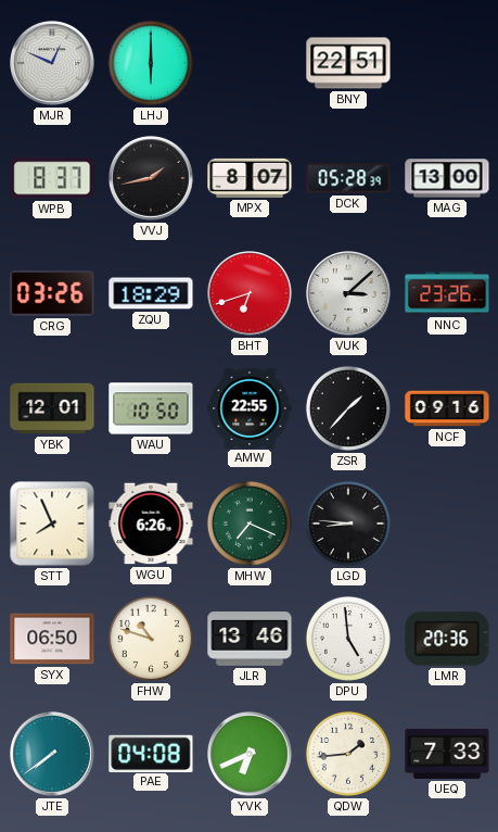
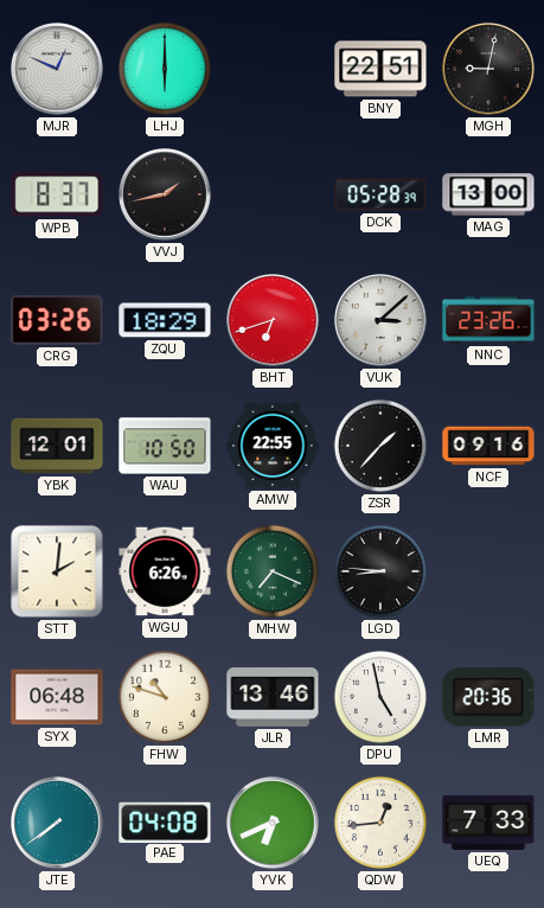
MGH: none -> 9:02 (489, 70)
MPX: 8:07 -> none (250, 178)
STT: 7:56 -> 2:01 (57, 571)
SYX: 06:50 -> 06:48 (57, 697)
DPU: 4:59 -> 4:58 (380, 697)
QDW: 1:44 -> 12:44 (380, 823)
